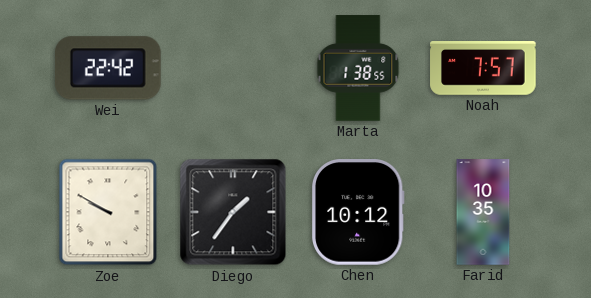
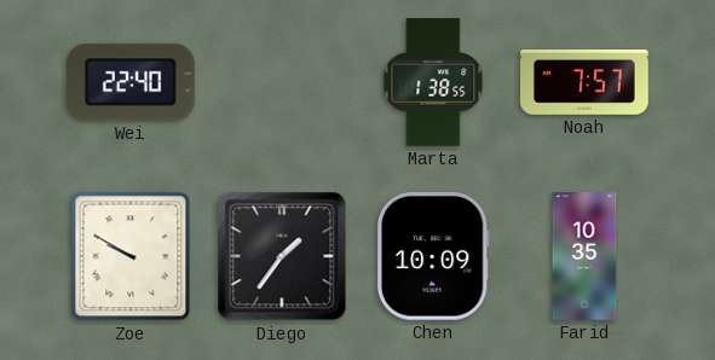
Wei: 22:42 -> 22:40 (131, 82)
Chen: 10:12 -> 10:09 (433, 256)
